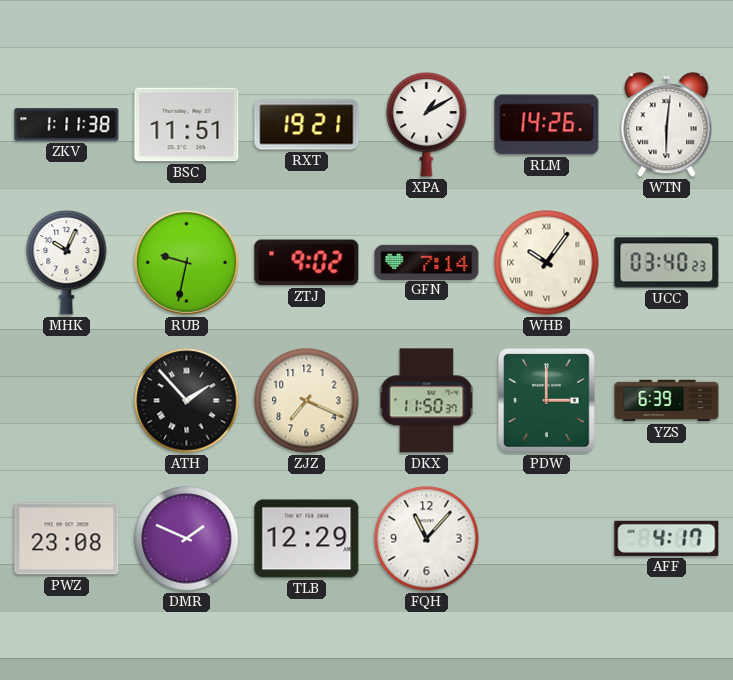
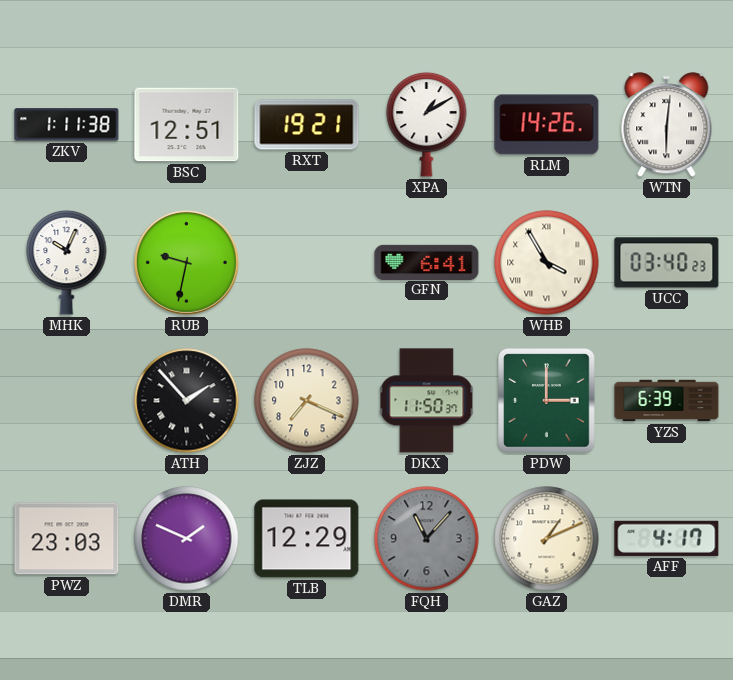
BSC: 11:51 -> 12:51 (187, 125)
ZTJ: 9:02 -> none (307, 263)
GFN: 7:14 -> 6:41 (427, 262)
WHB: 10:06 -> 3:55 (547, 263)
PWZ: 23:08 -> 23:03 (67, 539)
FQH dial: white -> grey (427, 539)
GAZ: none -> 1:11 (547, 539)
